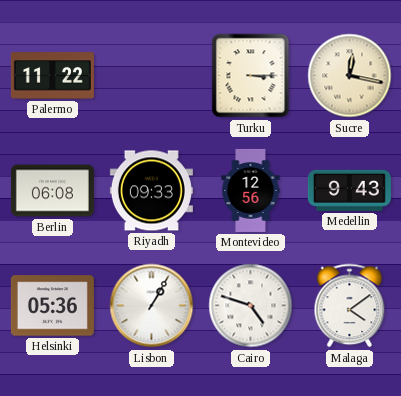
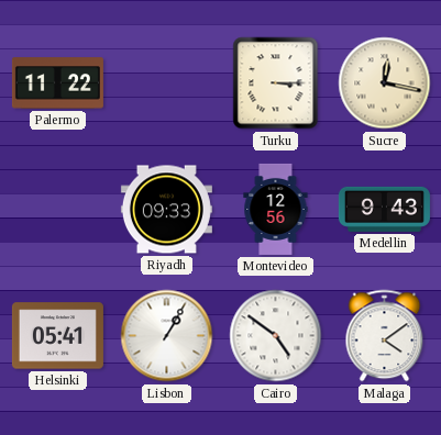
Berlin: 06:08 -> none (52, 191)
Helsinki: 05:36 -> 05:41 (57, 336)
Cairo: 4:48 -> 4:51 (276, 336)
